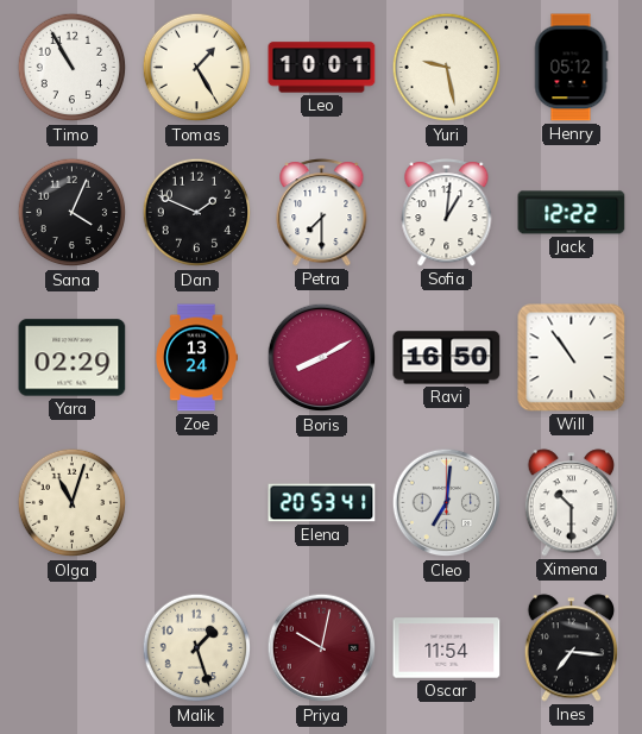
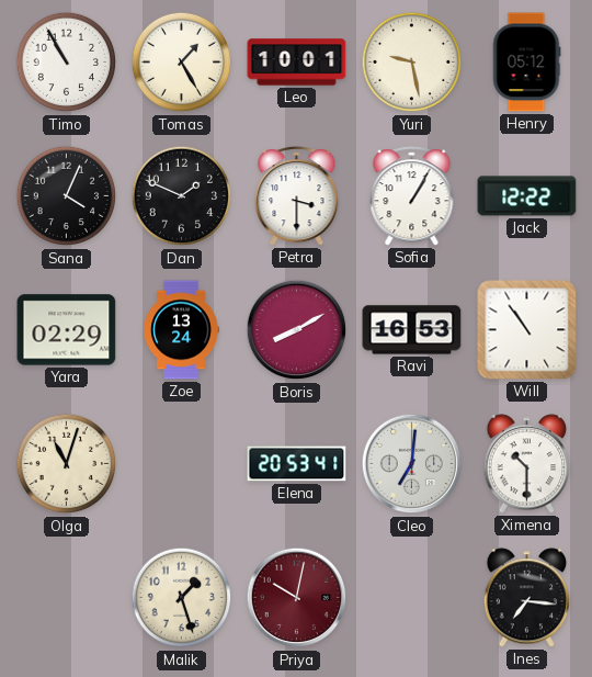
Petra: 7:30 -> 3:30 (297, 196)
Sofia: 1:01 -> 1:05 (412, 196)
Ravi: 16:50 -> 16:53 (412, 330)
Oscar: 11:54 -> none (447, 648)
